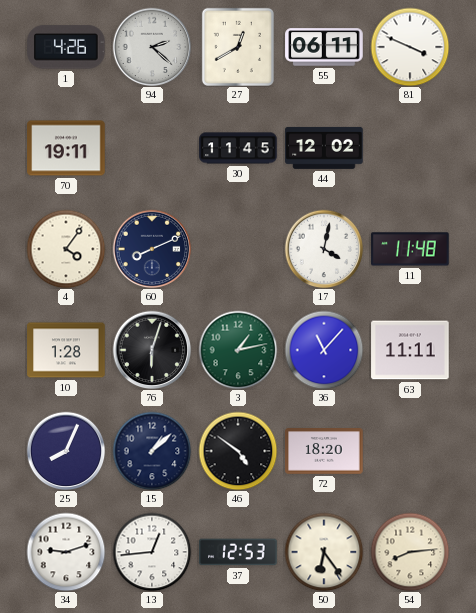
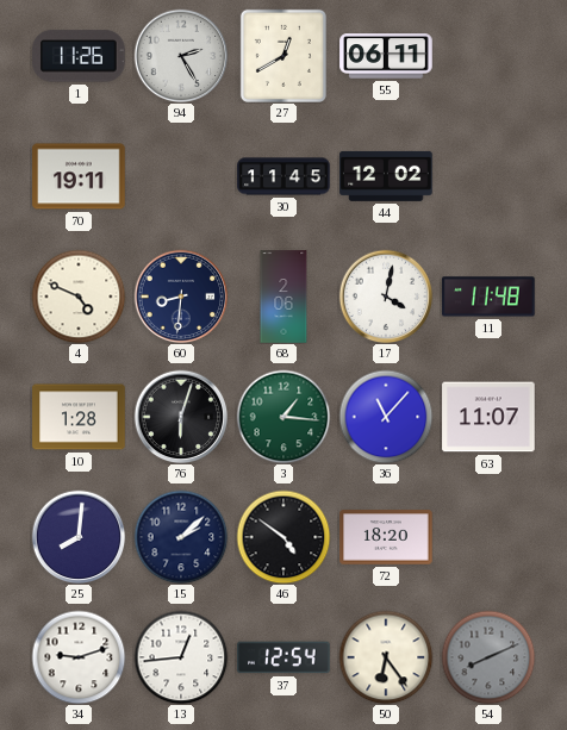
1: 4:26 -> 11:26 (79, 56)
94: 2:22 -> 2:25 (181, 56)
81: 3:49 -> none (410, 47)
4: 4:06 -> 4:49 (79, 297)
60: 8:11 -> 8:31 (181, 297)
68: none -> 2:06 (283, 297)
3: 1:13 -> 1:16 (283, 417)
63: 11:11 -> 11:07 (488, 417)
25: 8:04 -> 8:01 (79, 537)
15: 1:08 -> 2:08 (181, 537)
37: 12:53 -> 12:54 (283, 657)
54: 8:14 -> 8:11 (488, 657)
54 dial: cream -> grey (488, 657)
